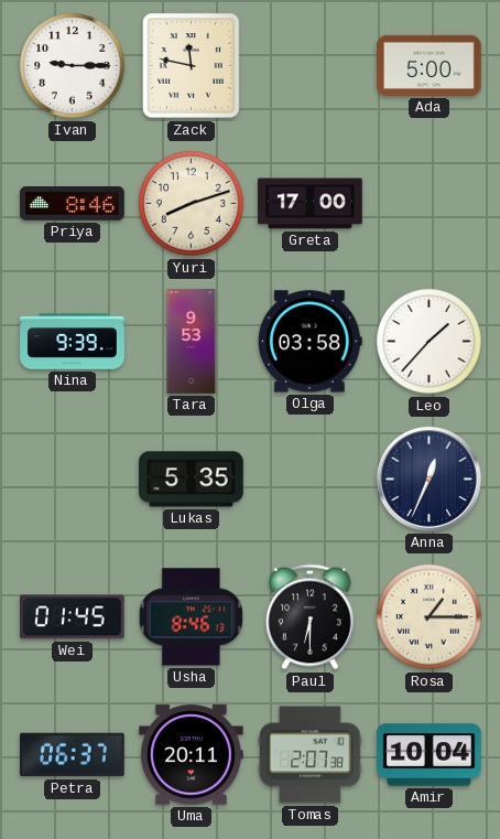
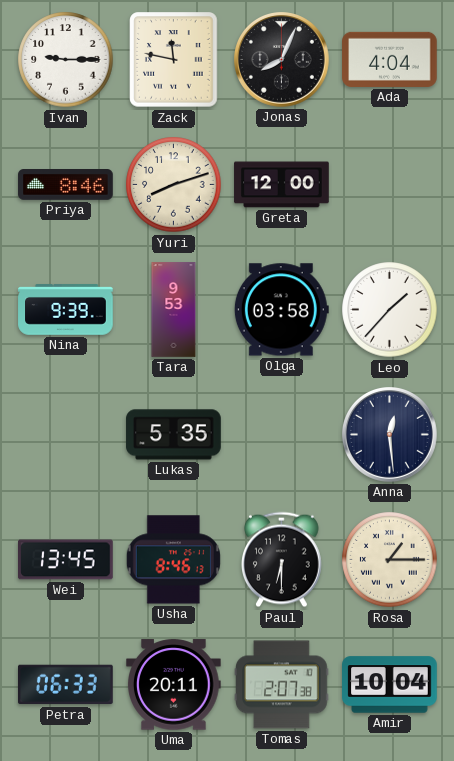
Jonas: none -> 8:04 (282, 60)
Ada: 5:00 -> 4:04 (390, 59)
Greta: 17:00 -> 12:00 (282, 185)
Anna: 12:34 -> 12:29 (390, 435)
Wei: 01:45 -> 13:45 (66, 560)
Petra: 06:37 -> 06:33 (66, 685)
